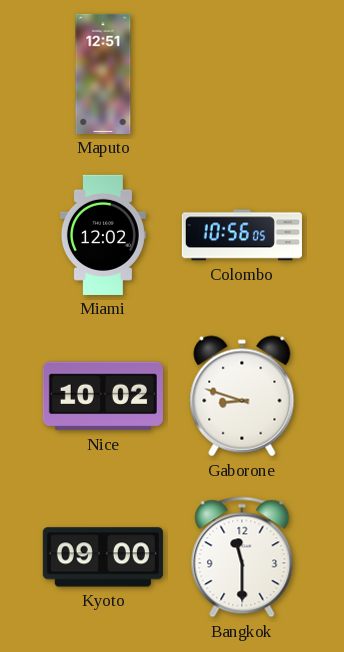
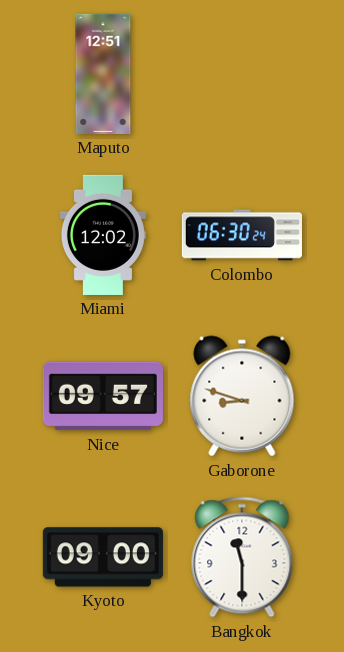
Colombo: 10:56 -> 06:30 (242, 235)
Nice: 10:02 -> 09:57 (103, 396)
